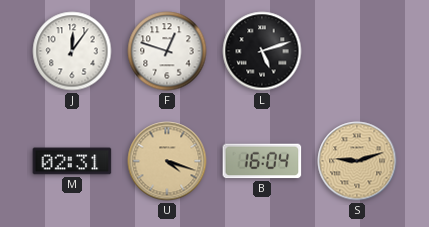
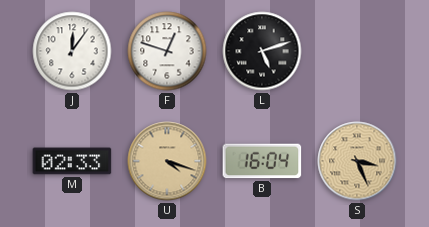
M: 02:31 -> 02:33 (72, 161)
S: 9:12 -> 3:26 (357, 161)
